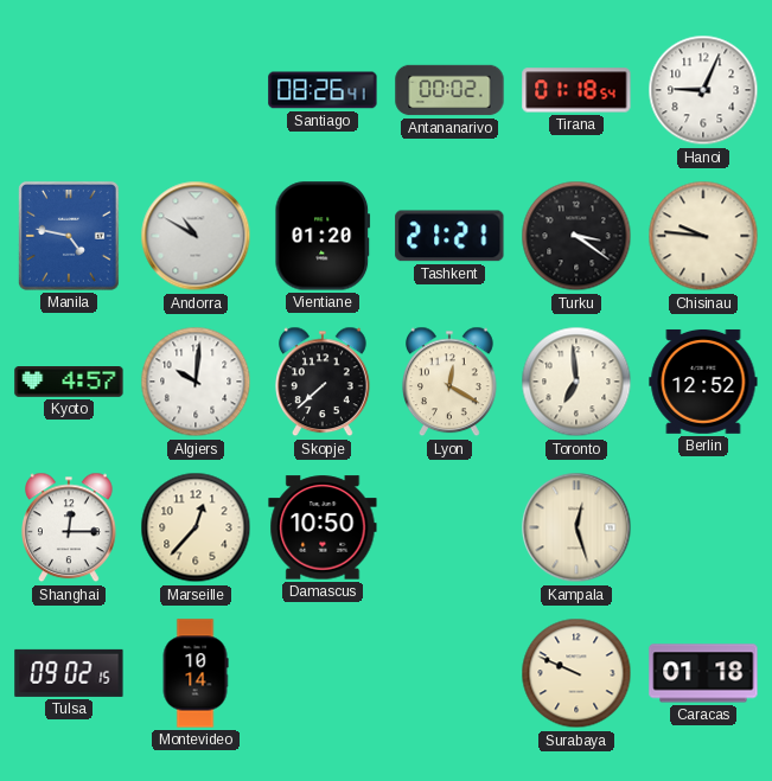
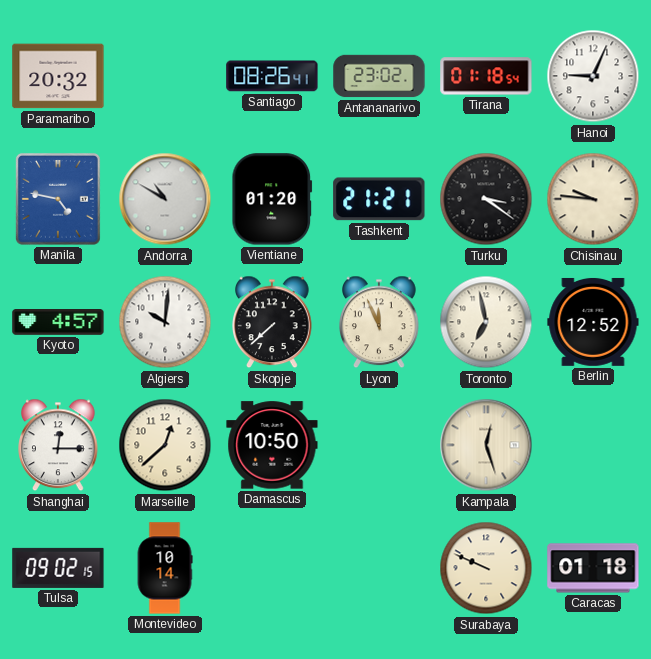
Paramaribo: none -> 20:32 (58, 76)
Antananarivo: 00:02 -> 23:02 (379, 76)
Lyon: 12:20 -> 11:56 (380, 322)
Toronto: 6:59 -> 6:58 (486, 322)
Marseille: 12:37 -> 12:38 (165, 445)
